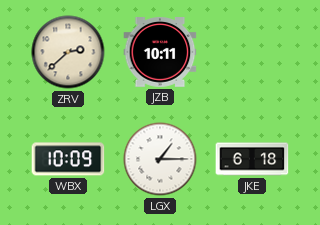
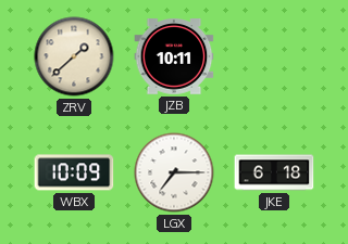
ZRV: 2:38 -> 1:38 (74, 56)
LGX: 1:15 -> 7:15 (174, 172)
